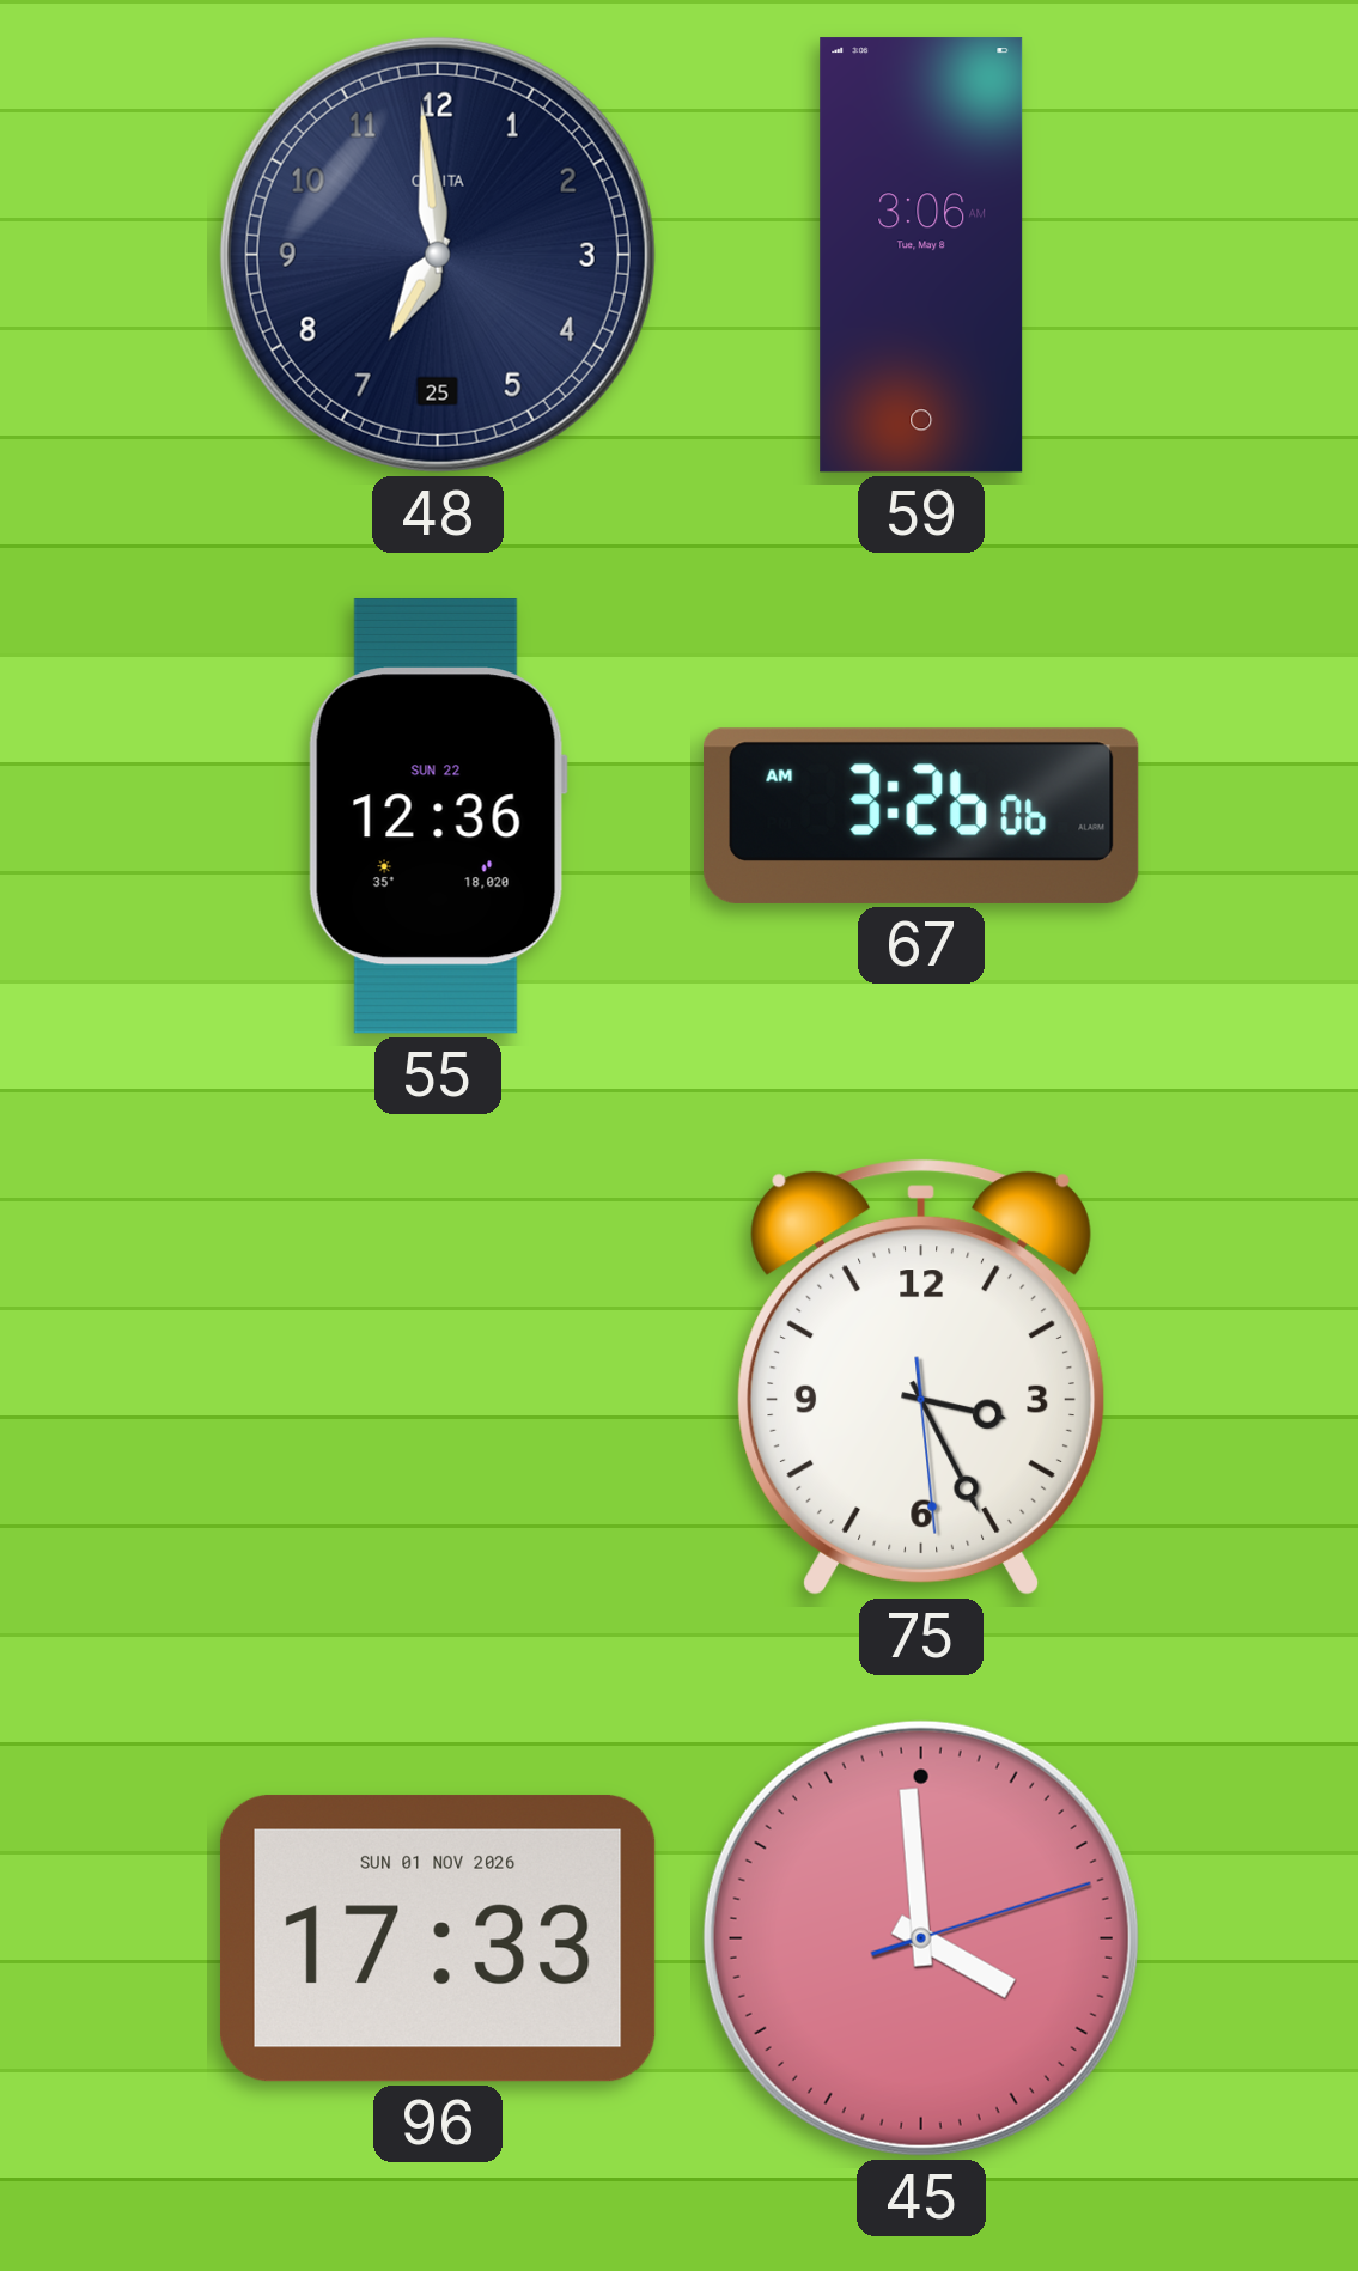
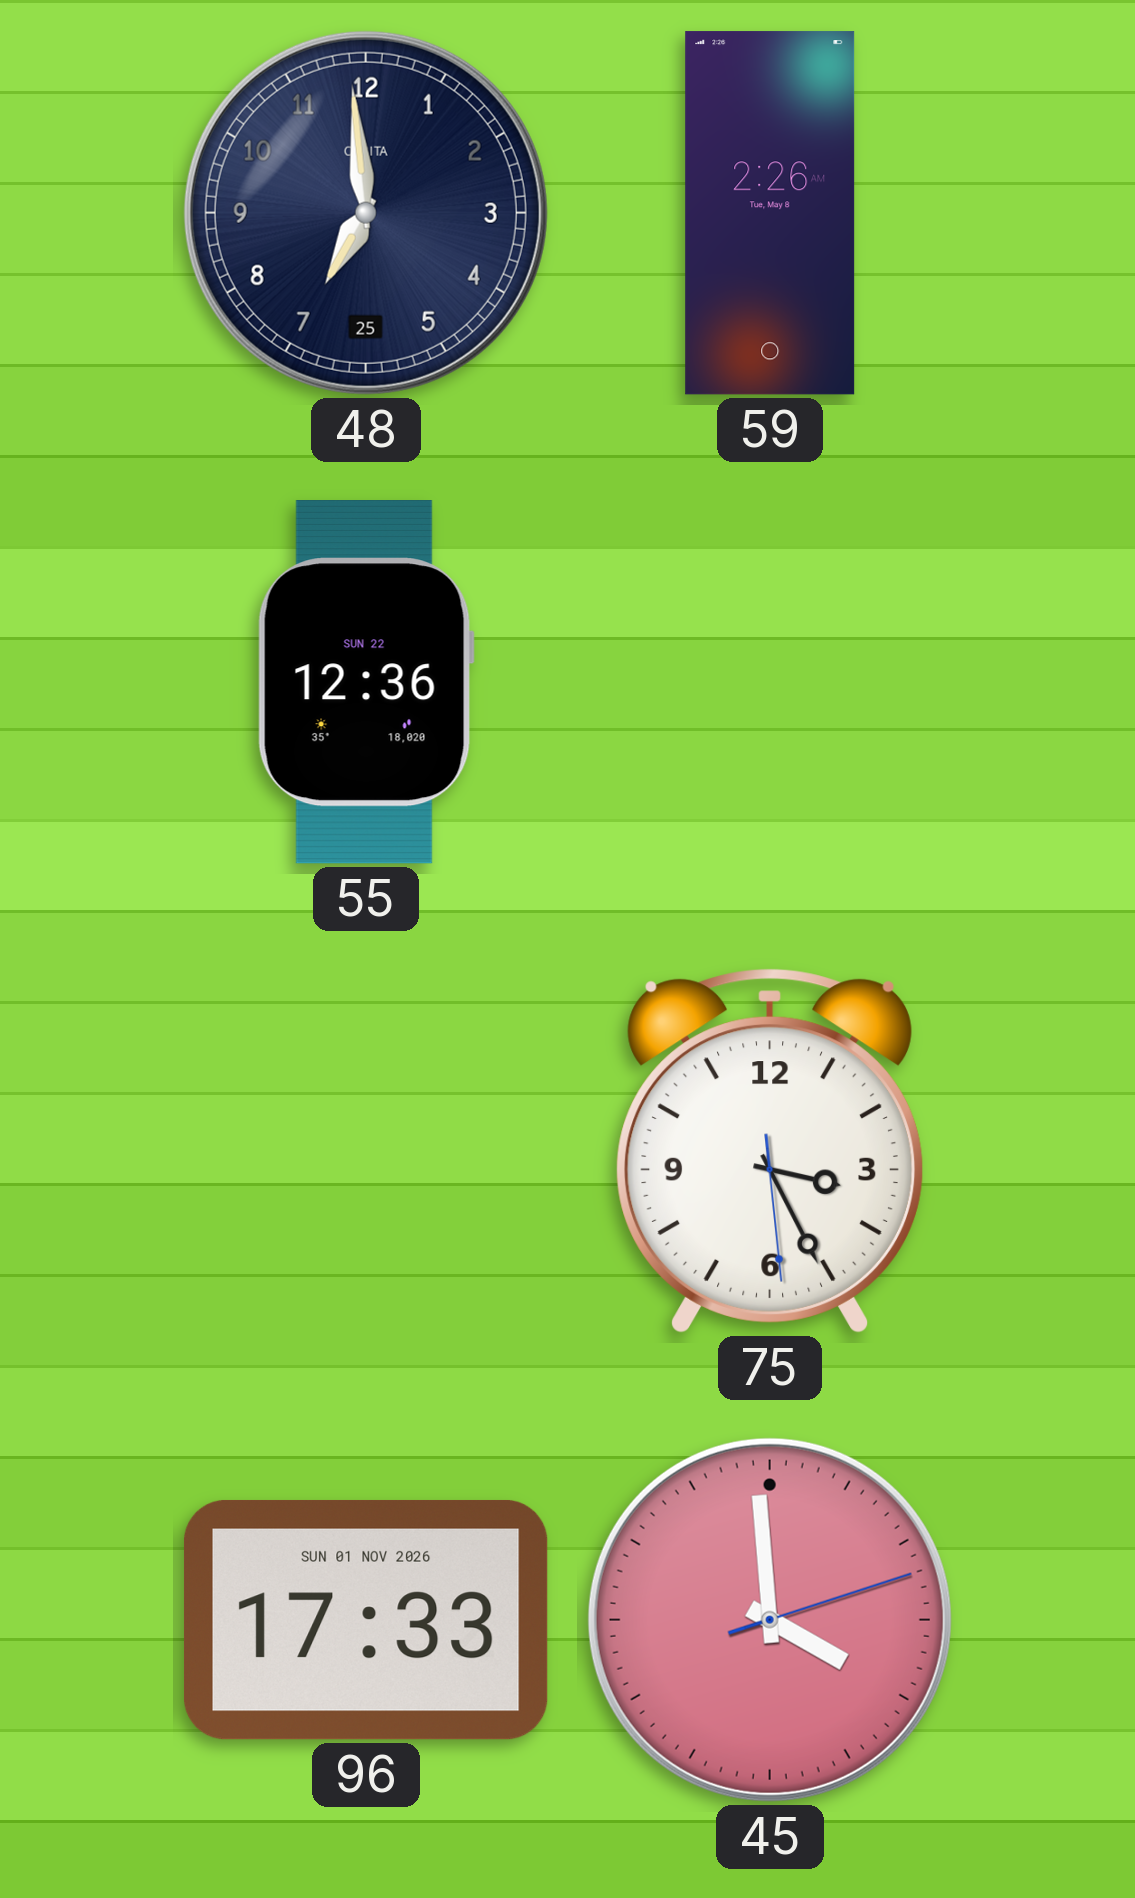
59: 3:06 -> 2:26 (770, 213)
67: 3:26 -> none (922, 816)
